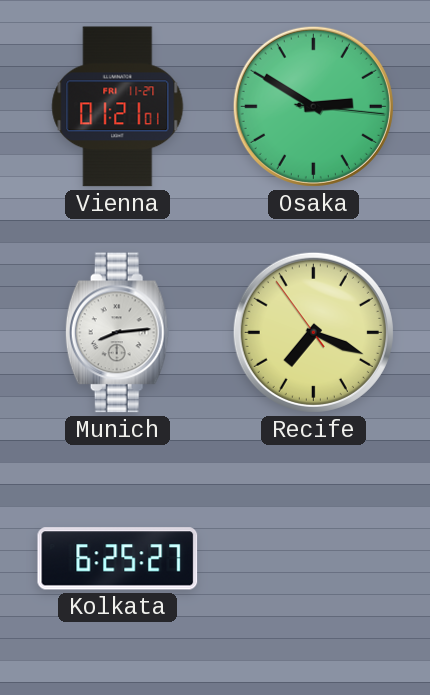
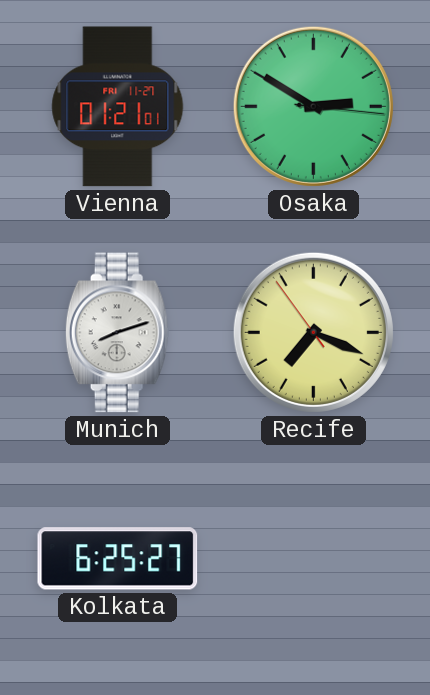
Munich: 8:14 -> 8:12 (117, 333)
